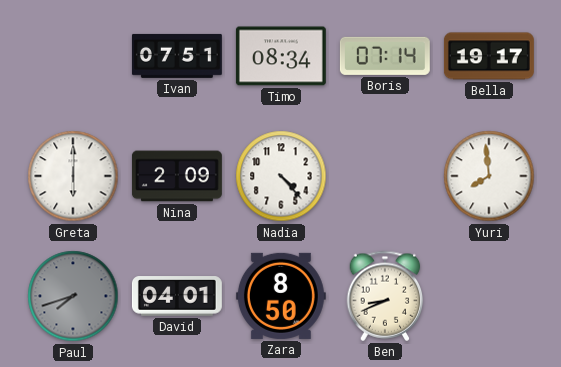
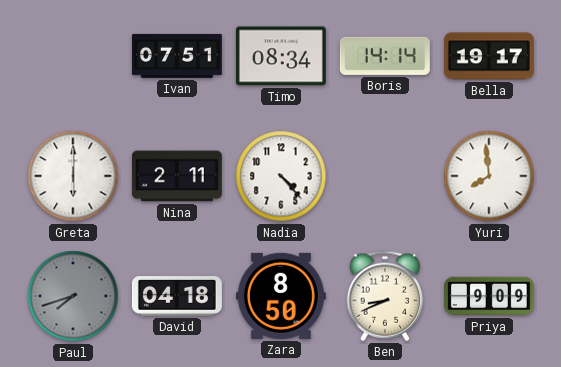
Boris: 07:14 -> 14:14 (385, 56)
Nina: 2:09 -> 2:11 (177, 176)
David: 04:01 -> 04:18 (177, 296)
Priya: none -> 9:09 (489, 296)
